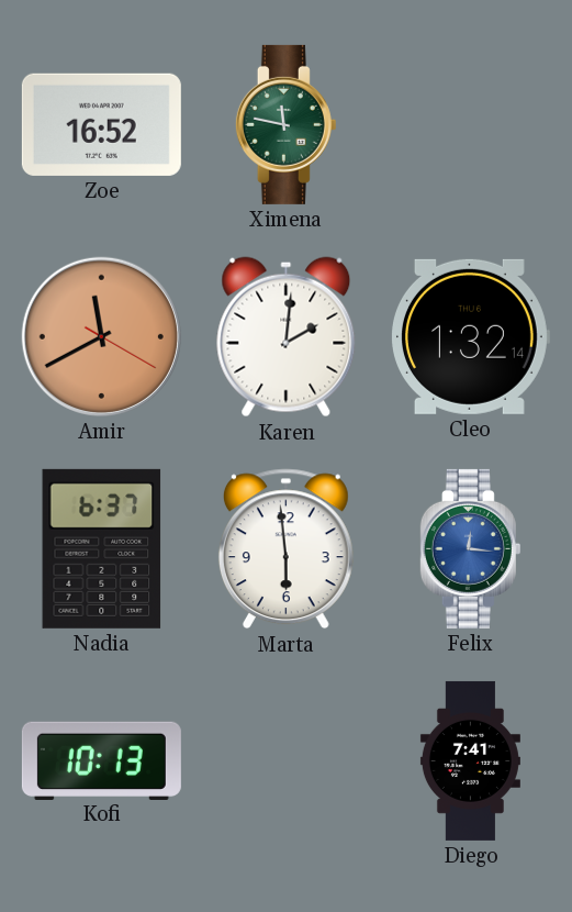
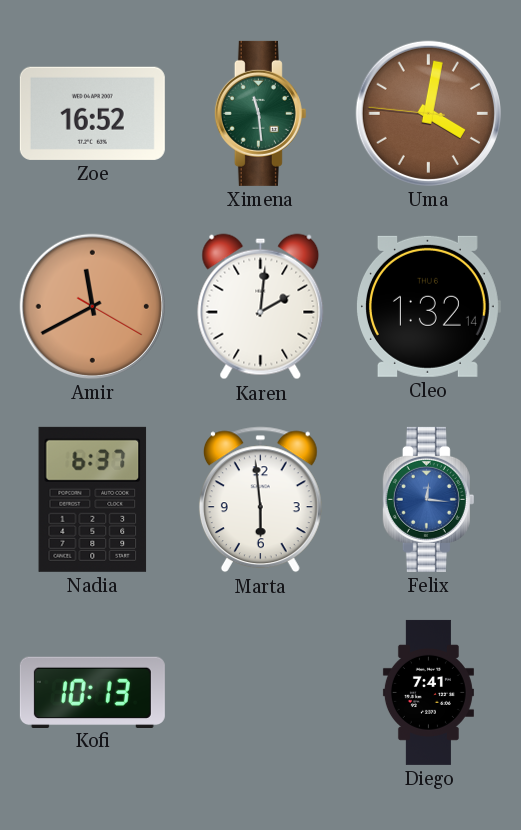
Ximena: 11:47 -> 11:29 (260, 113)
Uma: none -> 4:01 (428, 113)
